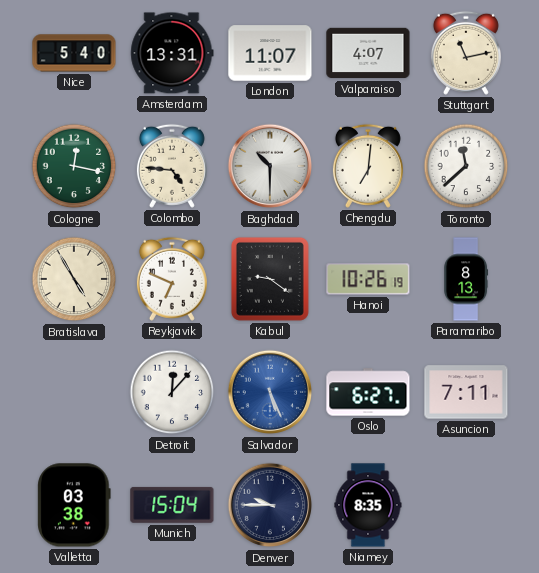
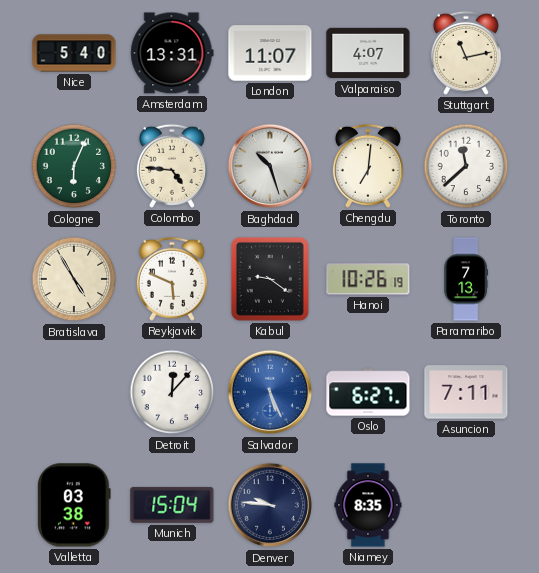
Cologne: 12:17 -> 6:04 (74, 166)
Baghdad: 10:30 -> 10:27 (270, 166)
Reykjavik: 6:49 -> 5:49 (172, 279)
Paramaribo: 8:13 -> 7:13 (466, 279)
Denver: 9:45 -> 9:46 (270, 505)
